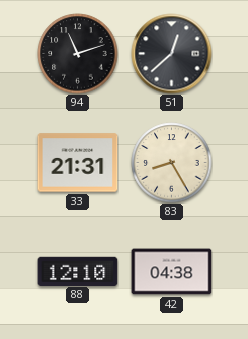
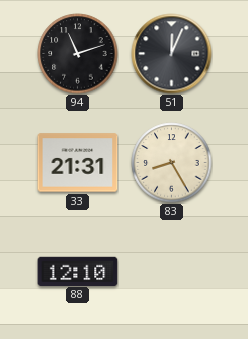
51: 12:38 -> 12:04 (172, 54)
42: 04:38 -> none (172, 272)
